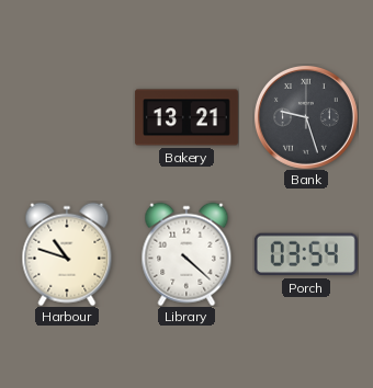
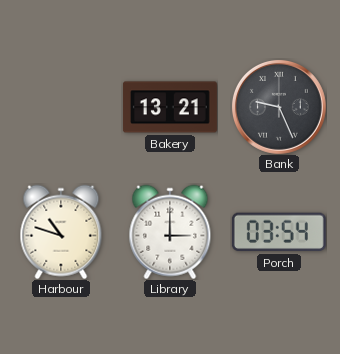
Bank: 9:27 -> 9:26 (279, 107)
Library: 4:22 -> 3:00 (170, 232)
